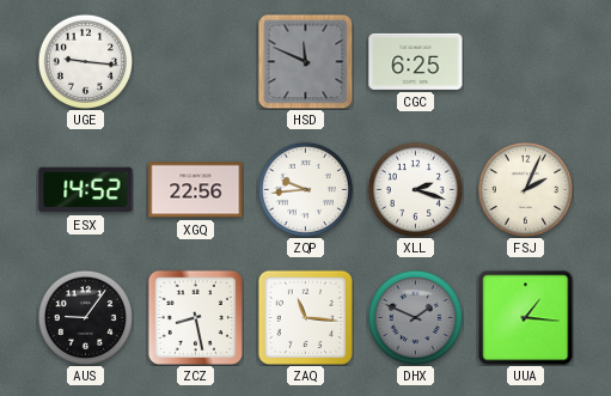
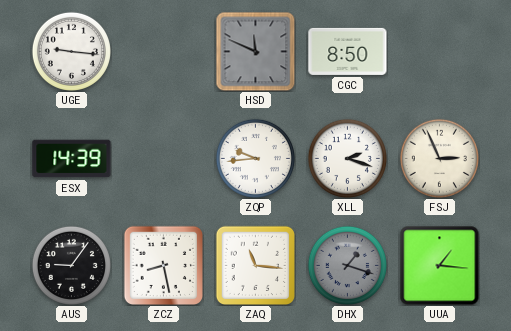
CGC: 6:25 -> 8:50 (348, 51)
ESX: 14:52 -> 14:39 (72, 159)
XGQ: 22:56 -> none (196, 190)
FSJ: 2:04 -> 2:56 (439, 158)
DHX: 1:49 -> 1:18 (347, 265)
